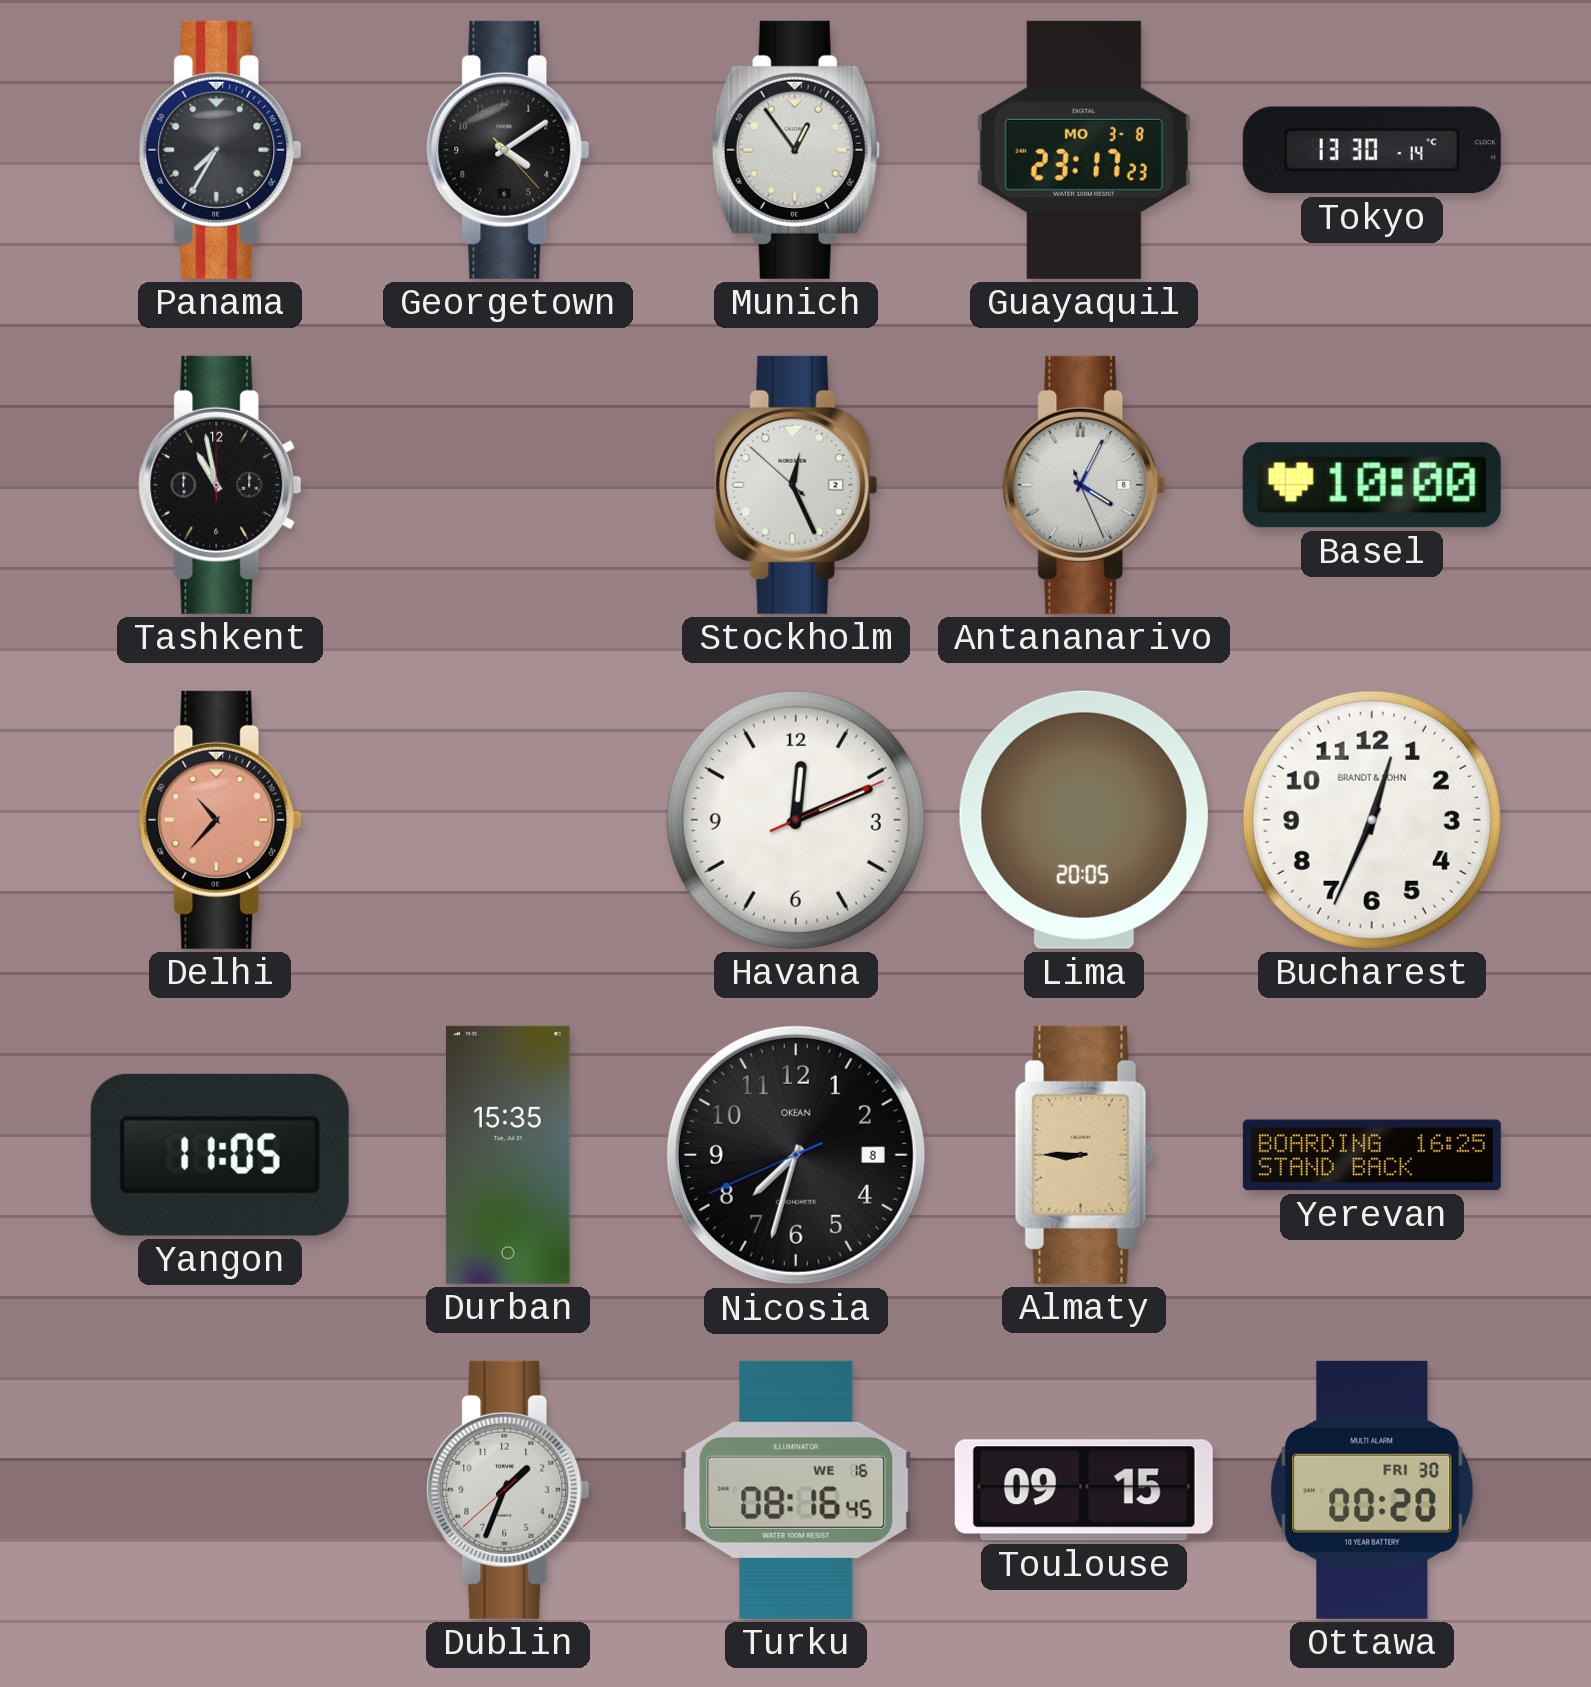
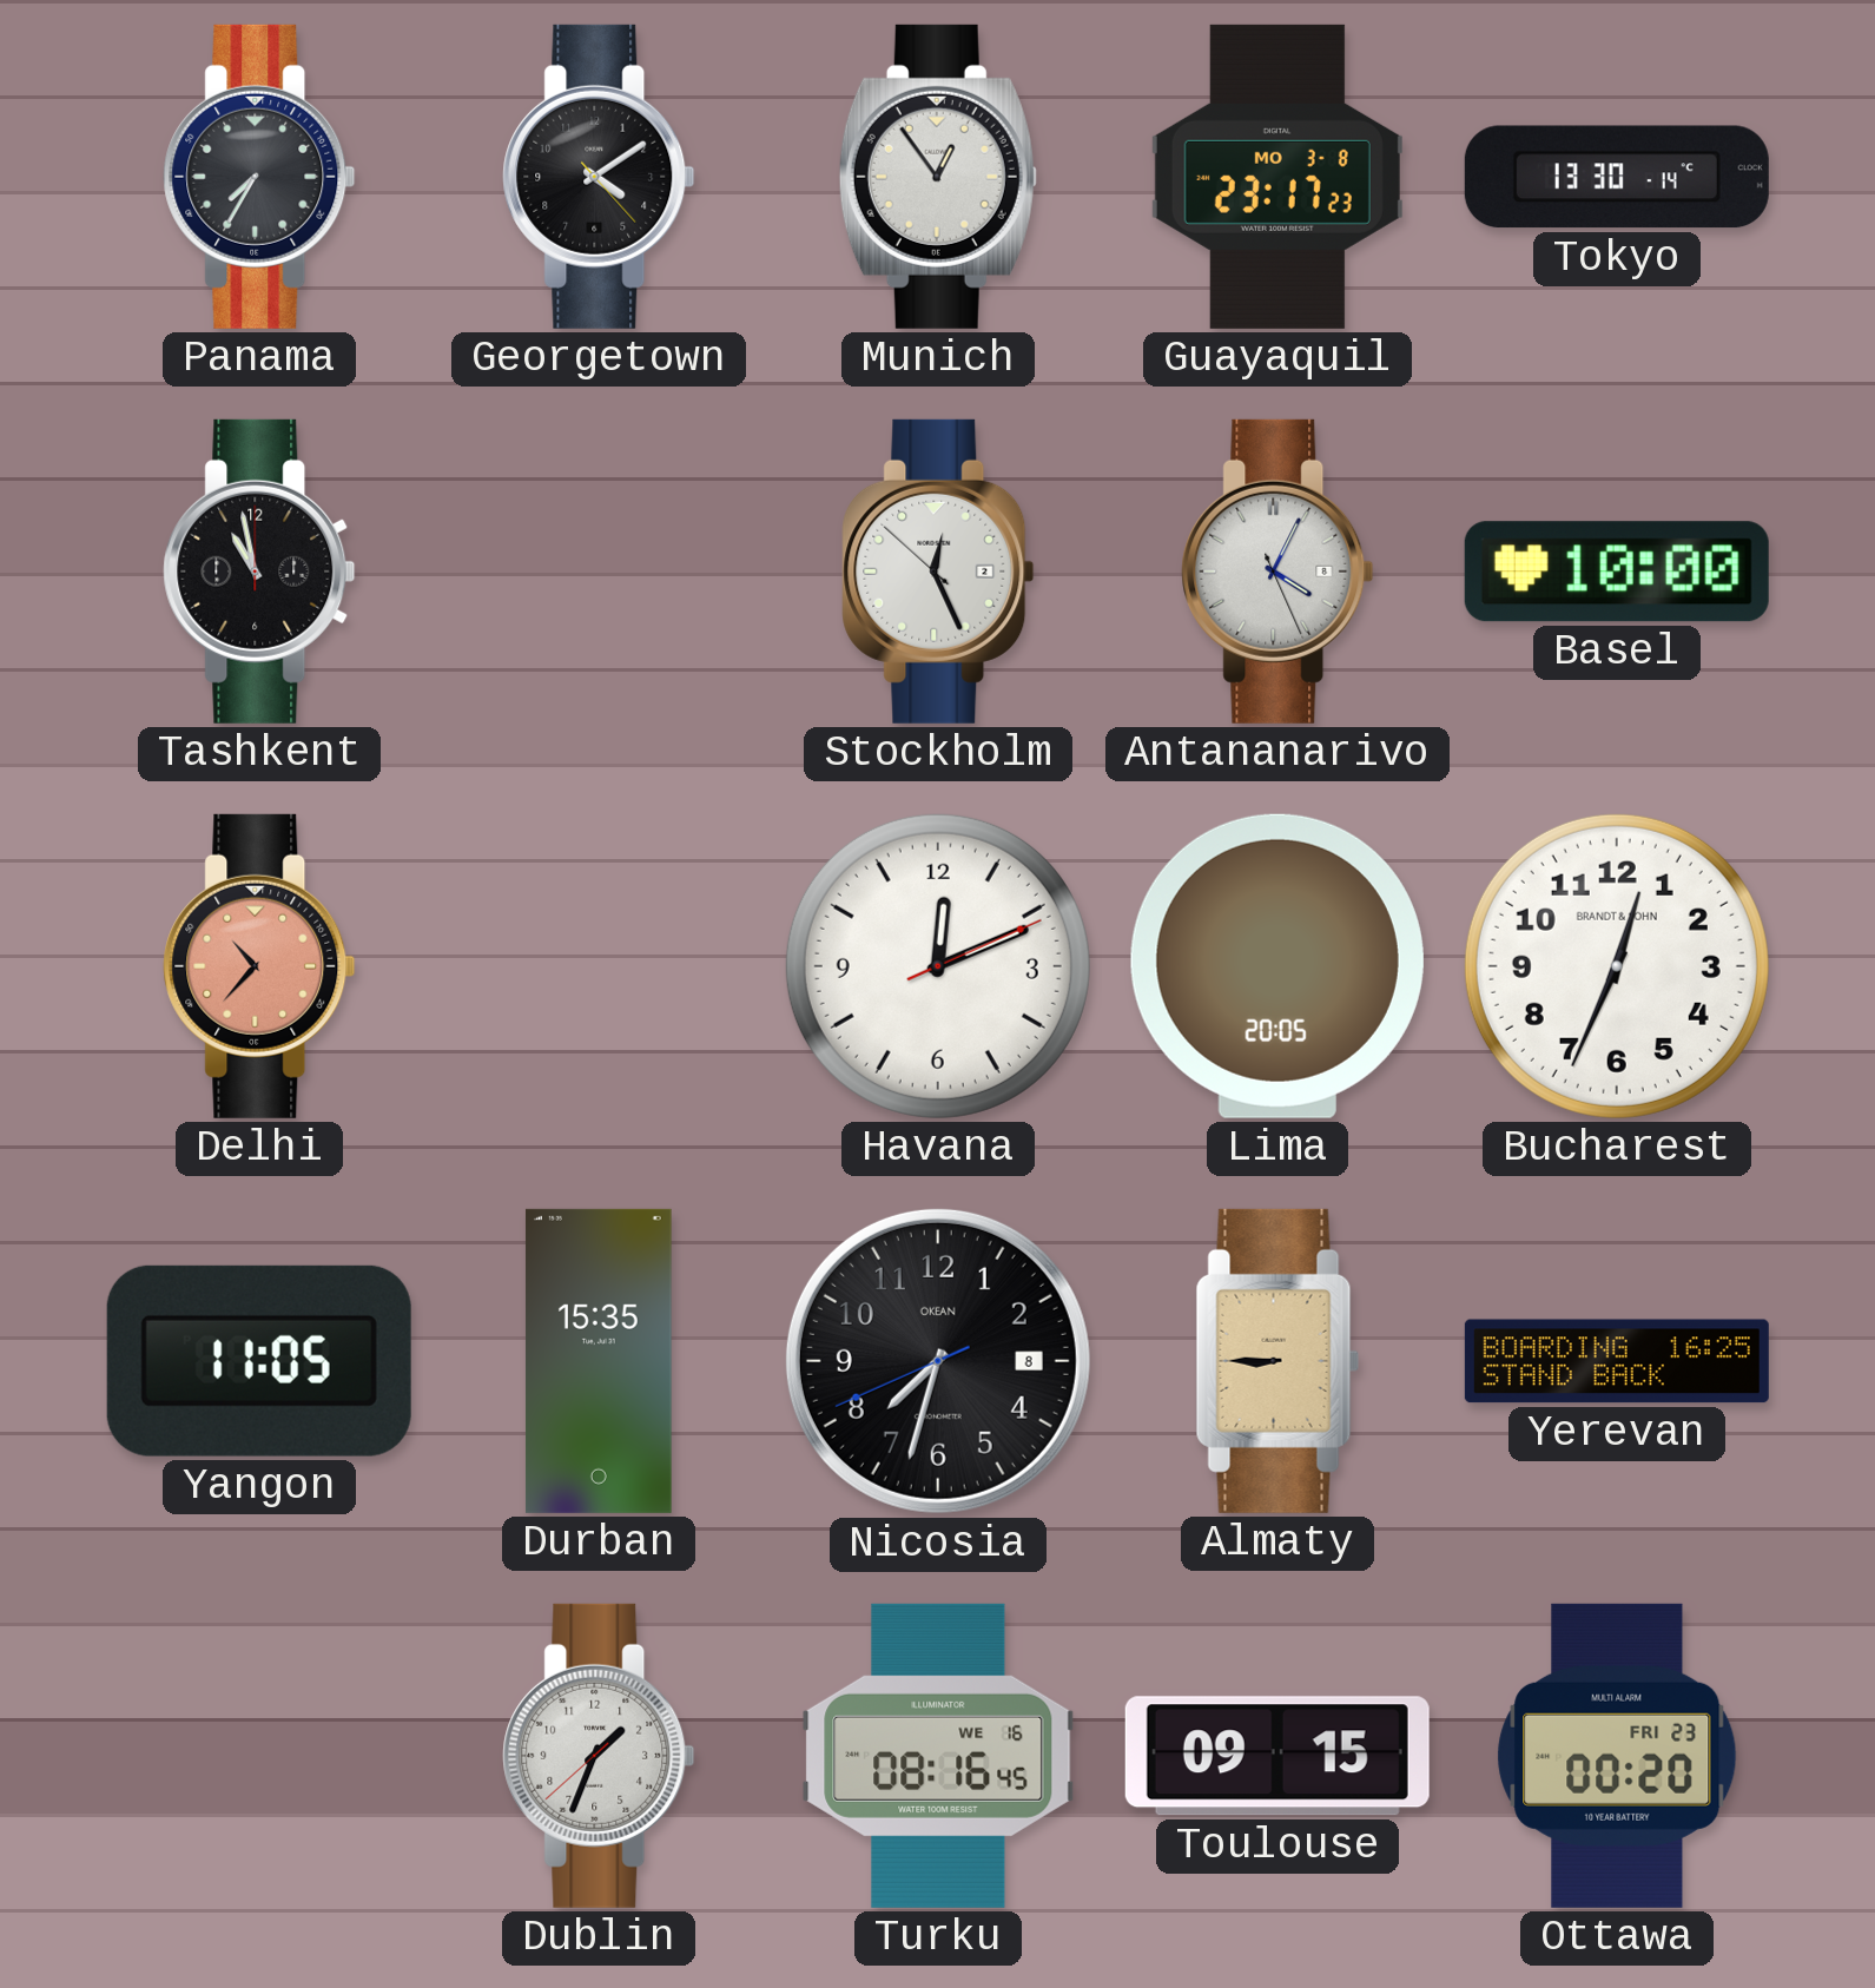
Ottawa date: FRI 30 -> FRI 23 (1617, 1756)
